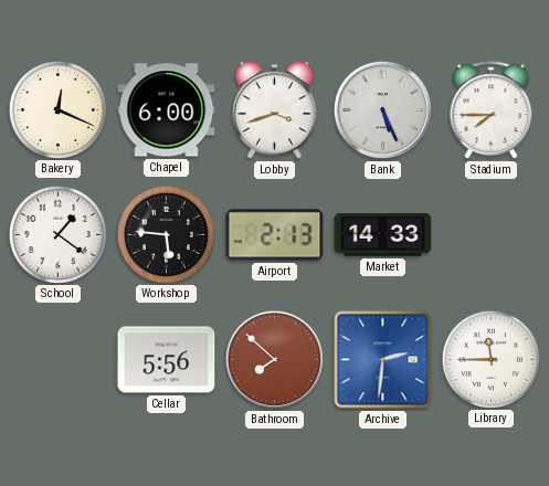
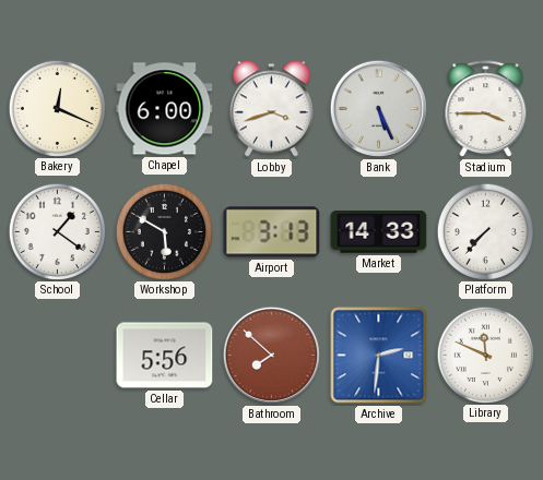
Stadium: 7:45 -> 3:45 (486, 109)
Workshop: 5:46 -> 5:50 (164, 231)
Airport: 2:13 -> 3:13 (272, 232)
Platform: none -> 7:37 (485, 231)
Library: 11:45 -> 11:49 (485, 355)
